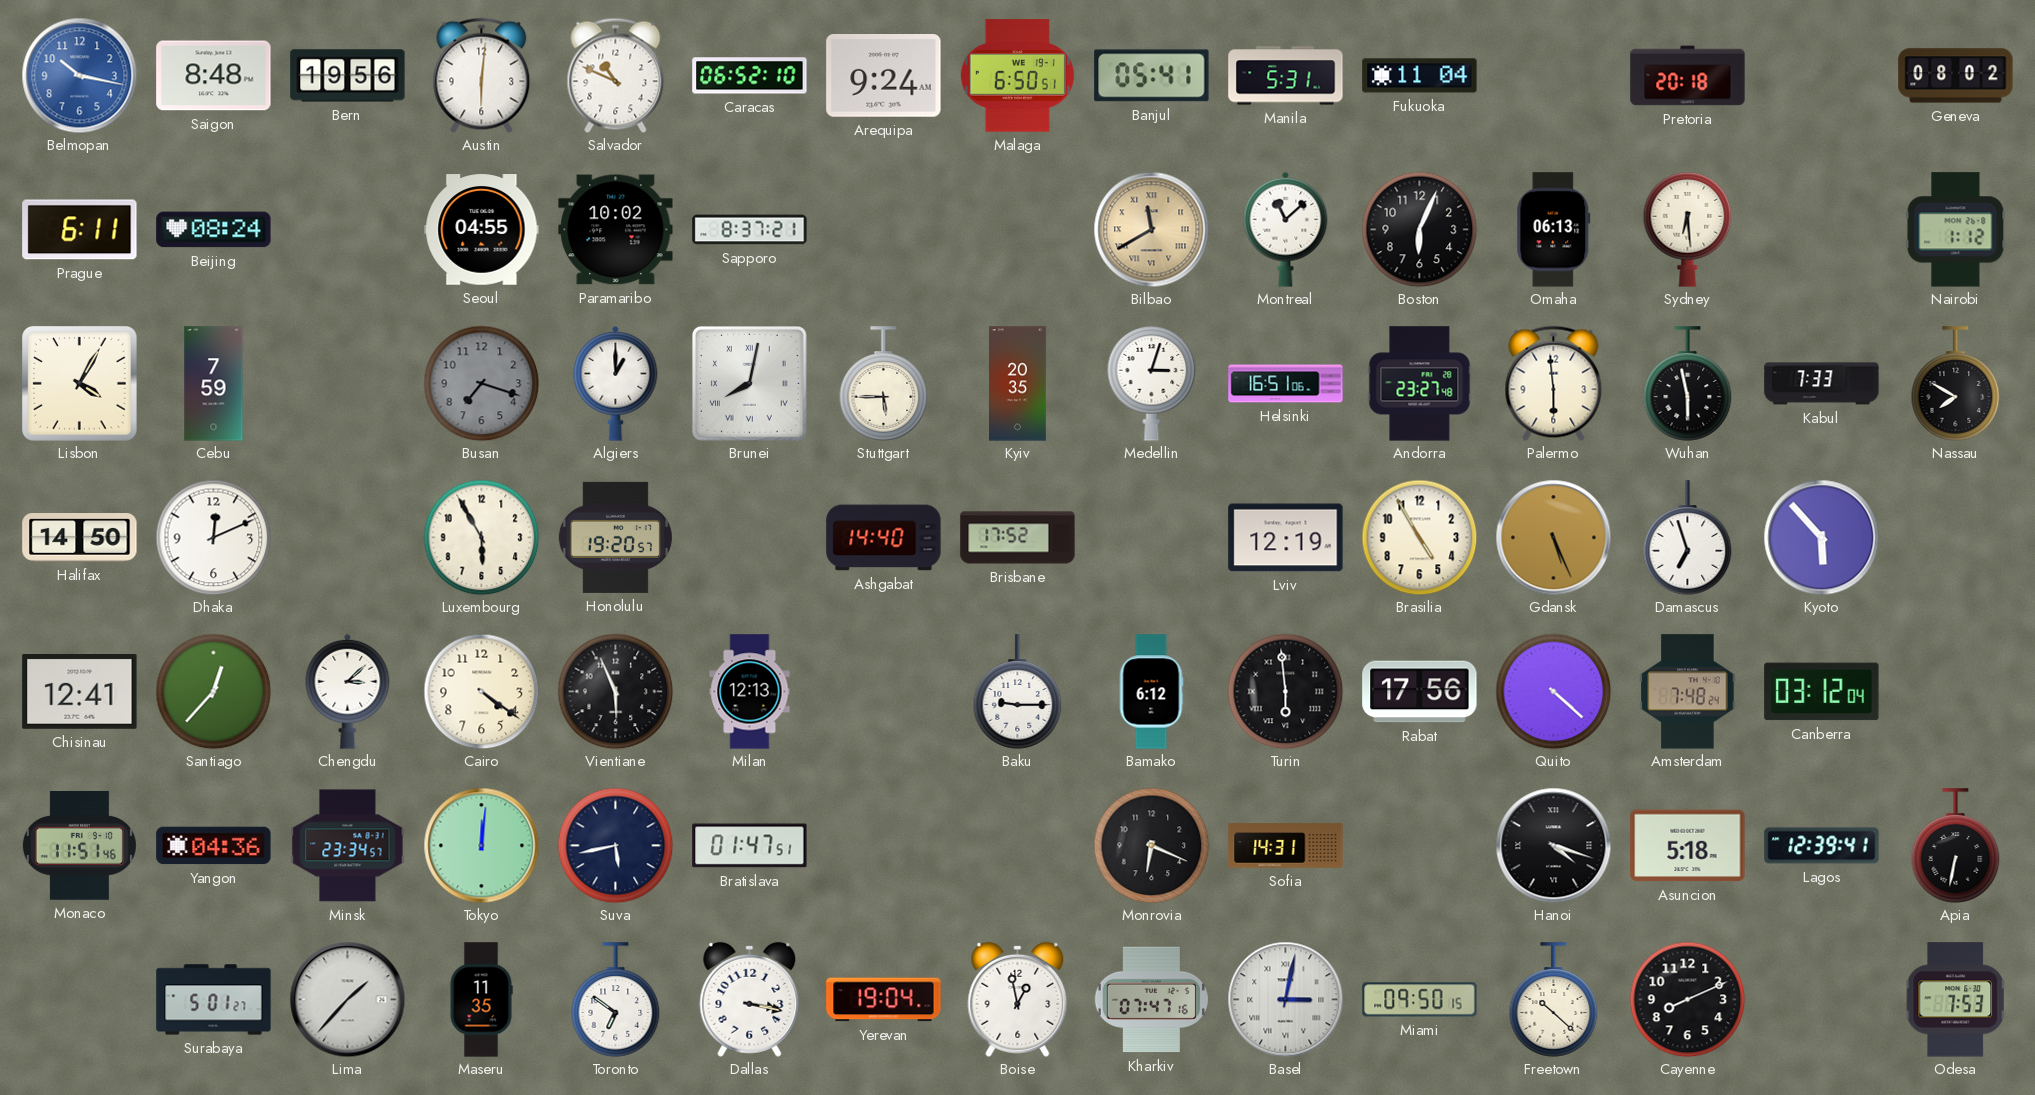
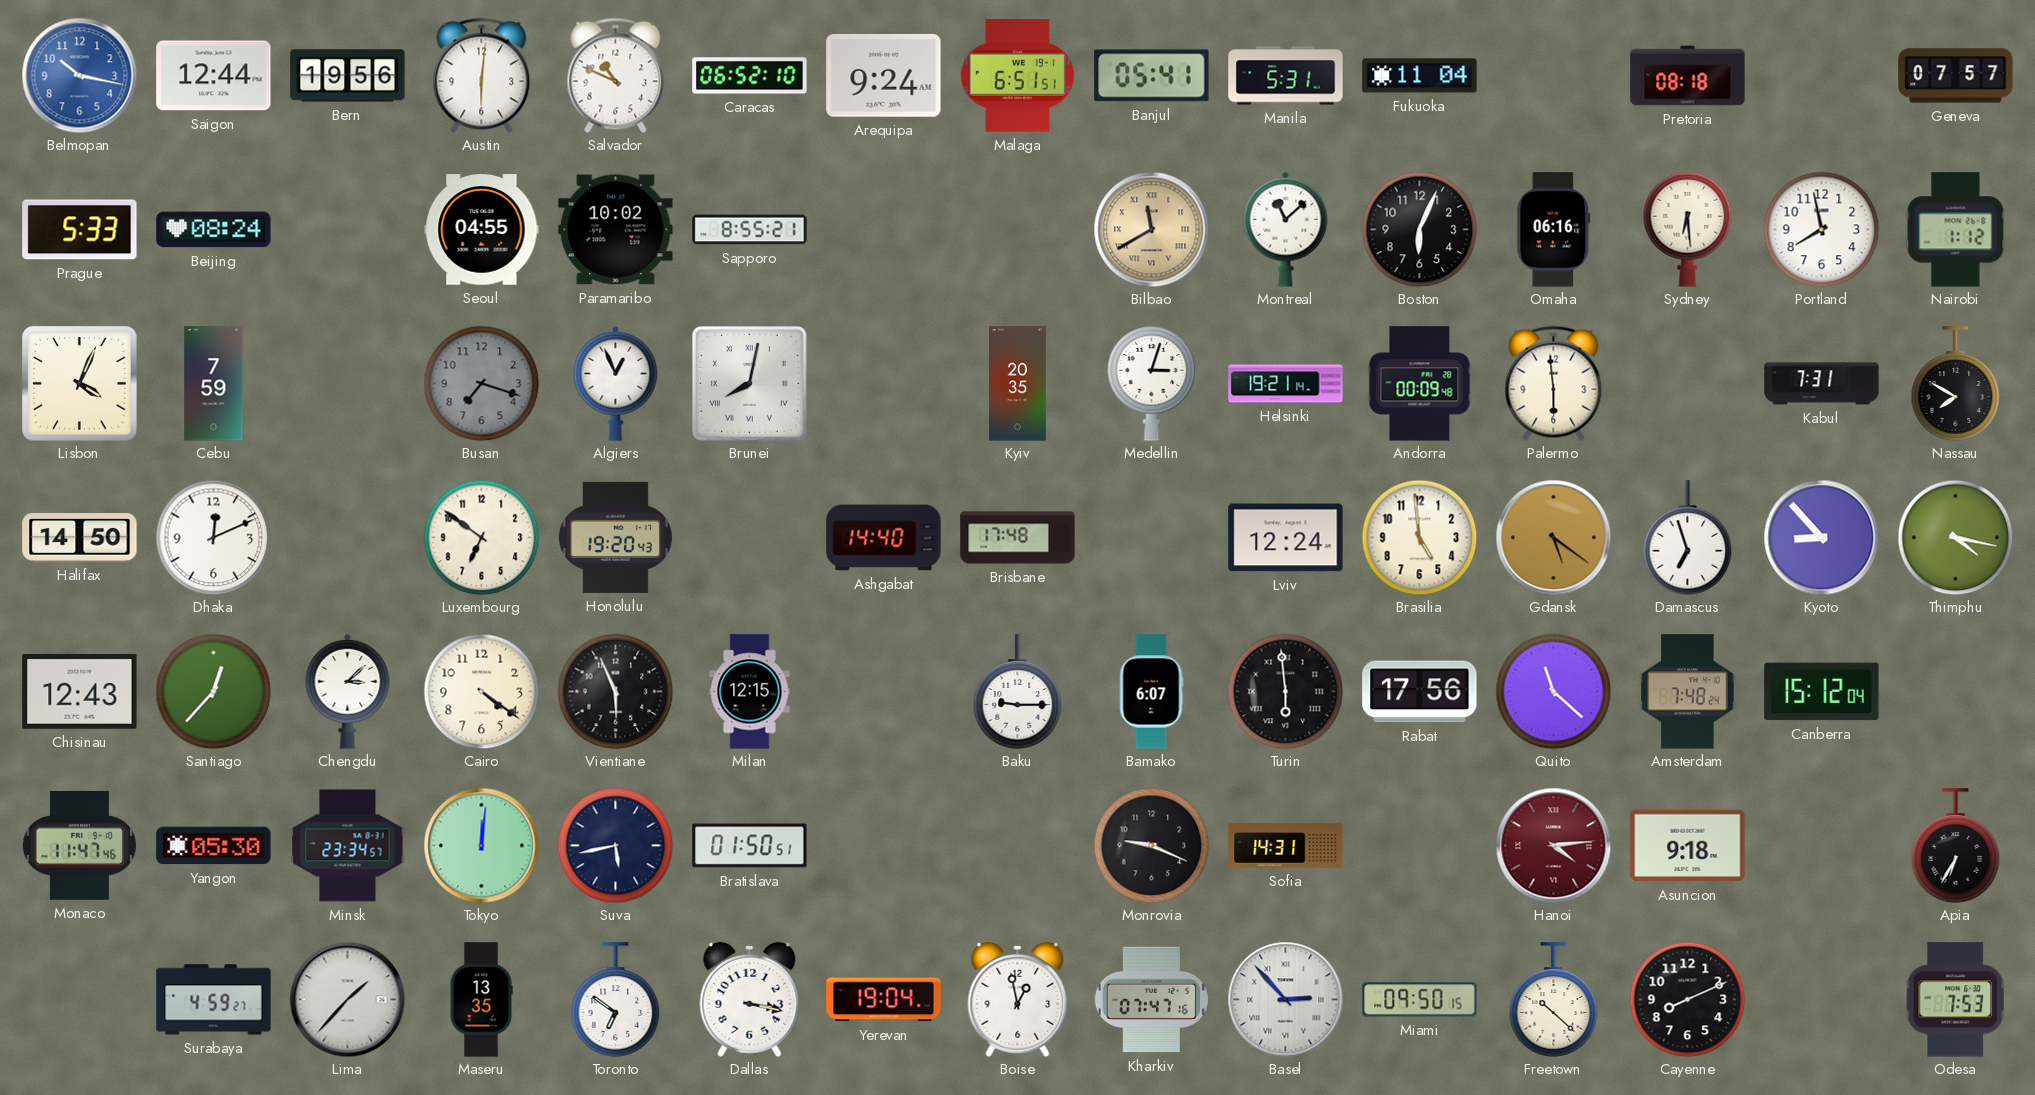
Saigon: 8:48 -> 12:44 (214, 76)
Malaga: 6:50 -> 6:51 (1017, 76)
Pretoria: 20:18 -> 08:18 (1688, 76)
Geneva: 08:02 -> 07:57 (1956, 76)
Prague: 6:11 -> 5:33 (80, 230)
Sapporo: 8:37 -> 8:55 (750, 230)
Omaha: 06:13 -> 06:16 (1554, 230)
Portland: none -> 7:58 (1821, 229)
Lisbon: 4:05 -> 4:04 (80, 384)
Algiers: 1:00 -> 12:56 (616, 383)
Stuttgart: 5:45 -> none (884, 384)
Helsinki: 16:51 -> 19:21 (1286, 384)
Andorra: 23:27 -> 00:09 (1420, 384)
Wuhan: 5:58 -> none (1688, 384)
Kabul: 7:33 -> 7:31 (1822, 384)
Luxembourg: 5:55 -> 6:51 (481, 537)
Honolulu: 19:20:57 -> 19:20:43 (615, 537)
Brisbane: 17:52 -> 17:48 (1018, 538)
Lviv: 12:19 -> 12:24 (1286, 538)
Brasilia: 4:55 -> 4:59 (1419, 537)
Gdansk: 5:26 -> 5:21 (1553, 537)
Kyoto: 5:53 -> 8:53 (1821, 537)
Thimphu: none -> 4:17 (1955, 537)
Chisinau: 12:41 -> 12:43 (80, 692)
Milan: 12:13 -> 12:15 (750, 692)
Bamako: 6:12 -> 6:07 (1151, 692)
Quito: 4:22 -> 11:22 (1553, 691)
Canberra: 03:12 -> 15:12 (1822, 692)
Monaco: 11:51 -> 11:47 (79, 846)
Yangon: 04:36 -> 05:30 (214, 846)
Bratislava: 01:47 -> 01:50 (750, 846)
Monrovia: 6:19 -> 9:19 (1151, 845)
Hanoi: 4:18 -> 4:14 (1553, 845)
Hanoi dial: black -> burgundy (1553, 845)
Asuncion: 5:18 -> 9:18 (1688, 846)
Lagos: 12:39 -> none (1822, 846)
Apia: 6:32 -> 6:35 (1956, 846)
Surabaya: 5:01 -> 4:59 (214, 1000)
Maseru: 11:35 -> 13:35 (481, 1000)
Basel: 3:02 -> 2:53 (1285, 999)
